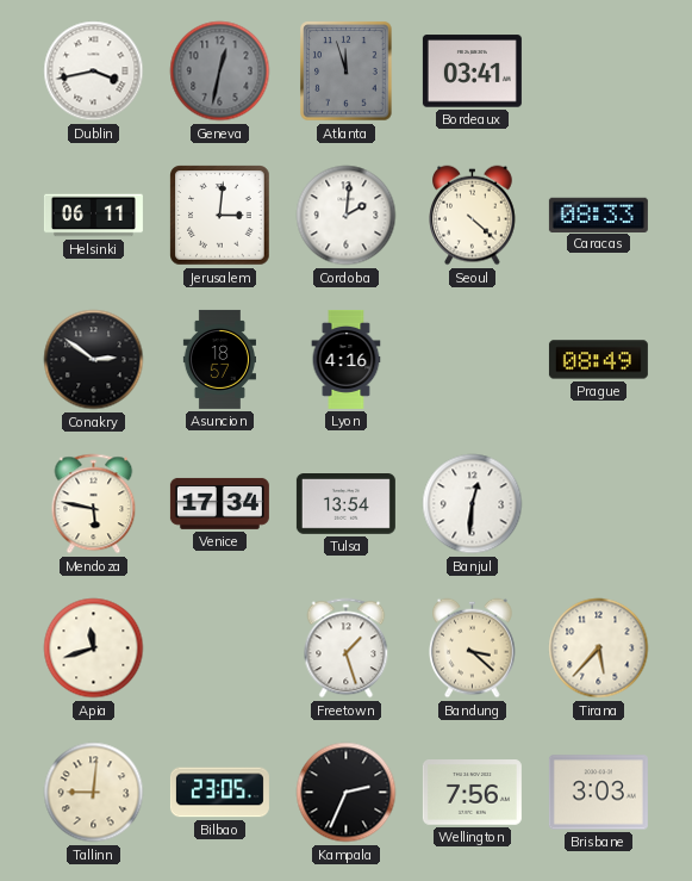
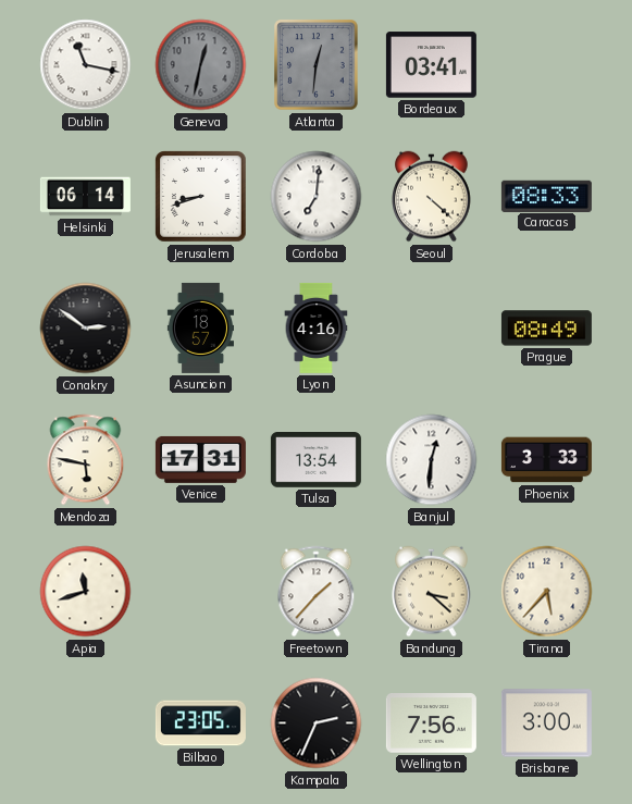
Dublin: 3:43 -> 11:17 (86, 65)
Atlanta: 11:57 -> 12:31 (317, 65)
Helsinki: 06:11 -> 06:14 (85, 197)
Jerusalem: 3:01 -> 8:42 (201, 197)
Cordoba: 2:01 -> 7:01 (317, 197)
Venice: 17:34 -> 17:31 (200, 459)
Phoenix: none -> 3:33 (546, 460)
Freetown: 1:27 -> 1:37 (317, 592)
Tallinn: 9:01 -> none (94, 793)
Brisbane: 3:03 -> 3:00 (546, 723)
